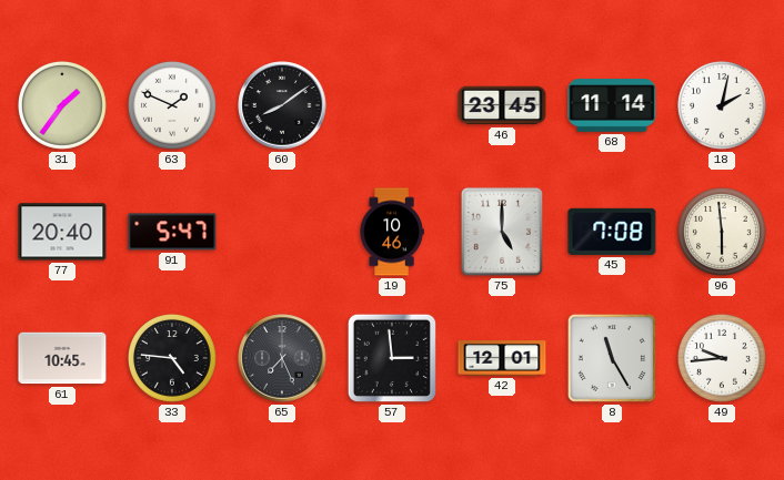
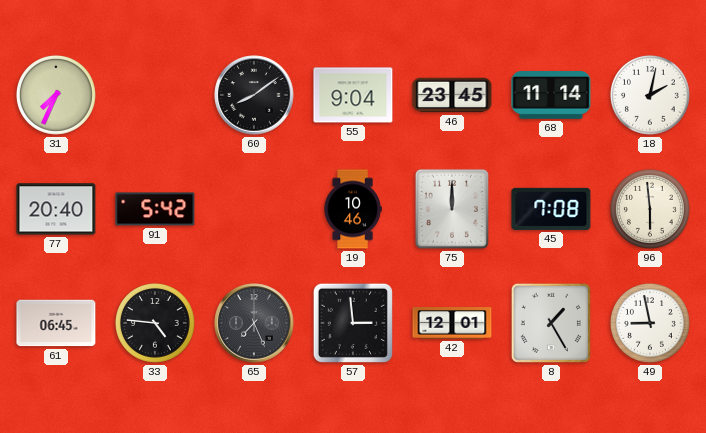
31: 1:36 -> 7:34 (56, 95)
63: 1:49 -> none (172, 105)
55: none -> 9:04 (353, 95)
91: 5:47 -> 5:42 (155, 209)
75: 5:00 -> 12:00 (452, 209)
61: 10:45 -> 06:45 (56, 323)
8: 11:25 -> 1:25 (551, 323)
49: 9:44 -> 8:58 (650, 323)
